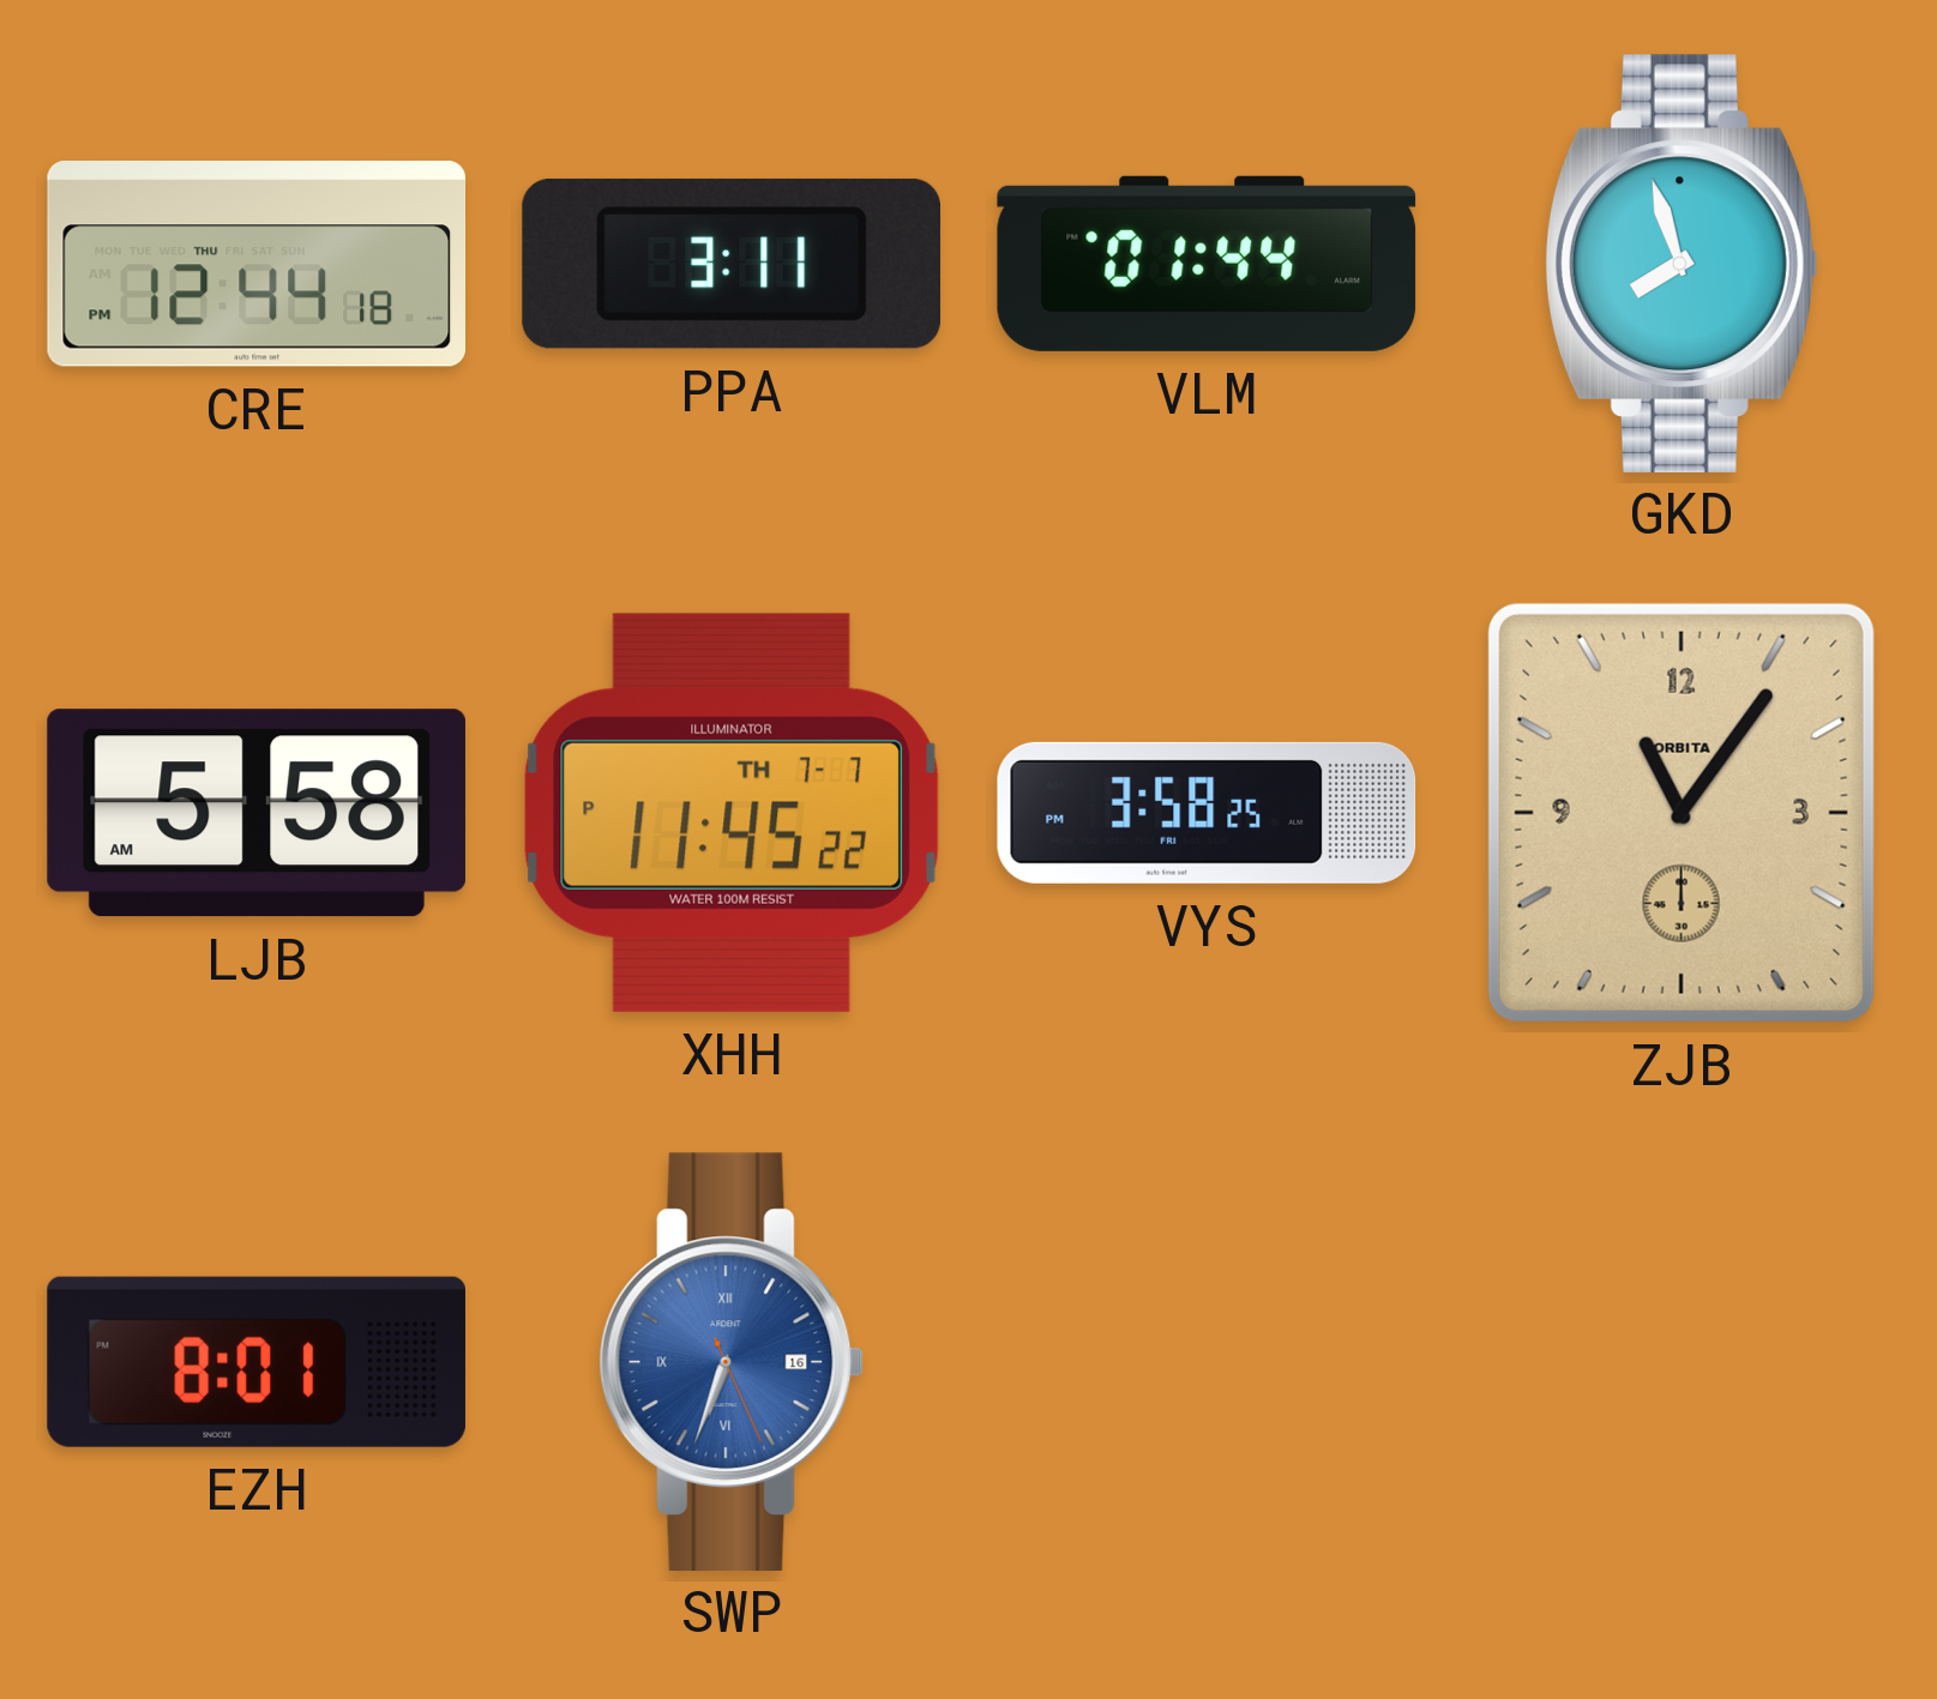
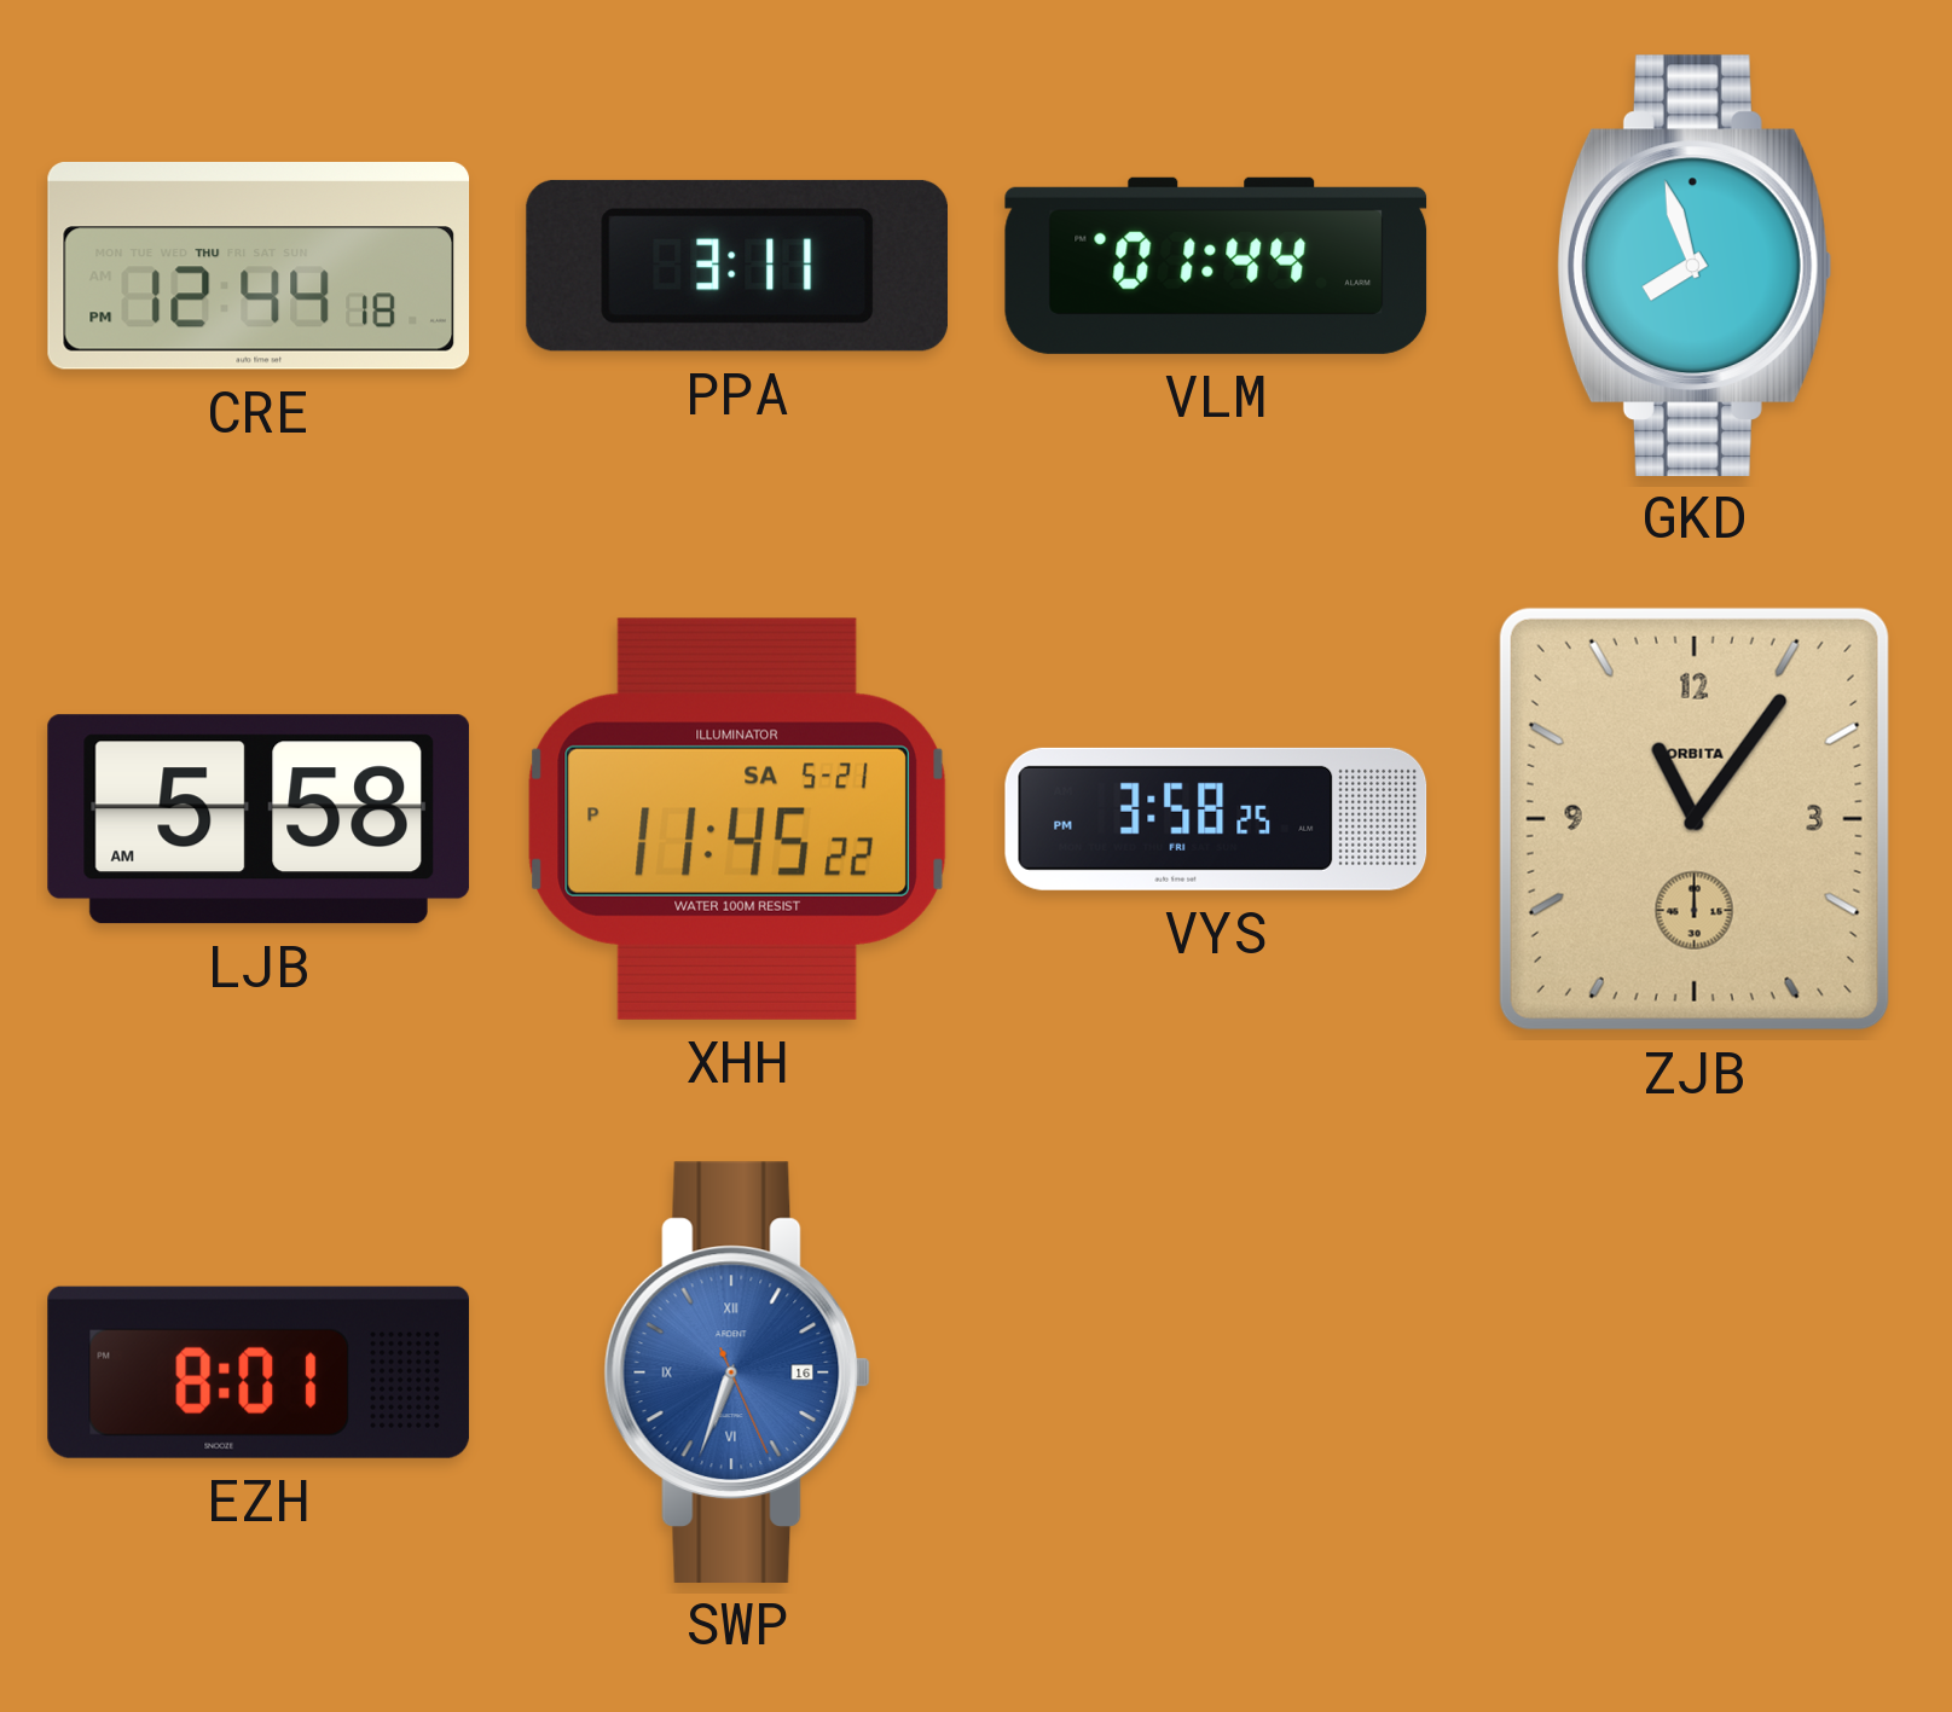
XHH date: TH 7-7 -> SA 5-21 (737, 819)
